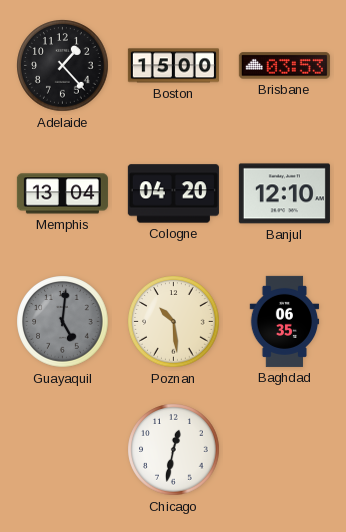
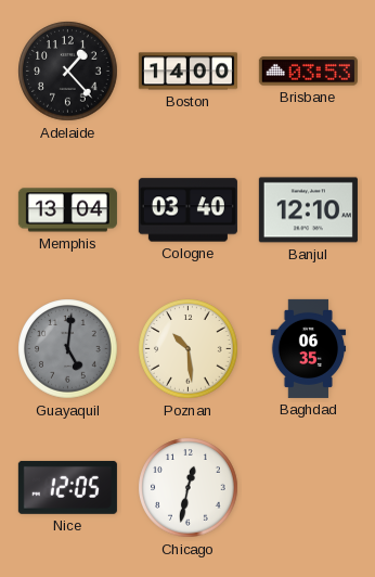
Boston: 15:00 -> 14:00 (187, 72)
Cologne: 04:20 -> 03:40 (187, 210)
Nice: none -> 12:05 (67, 487)
